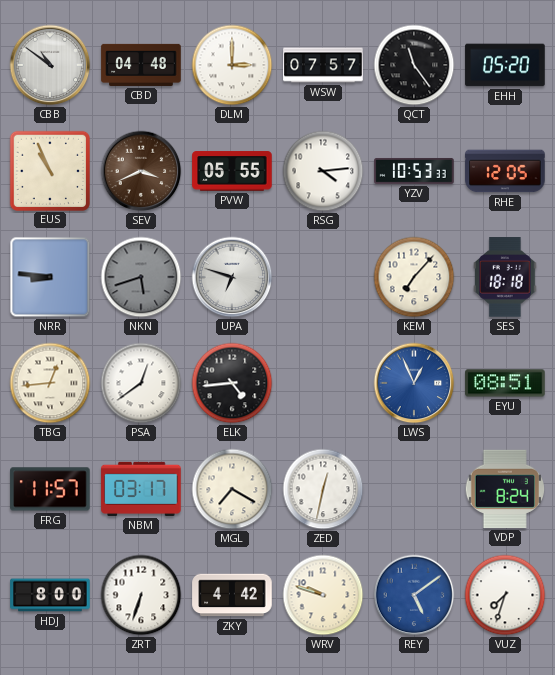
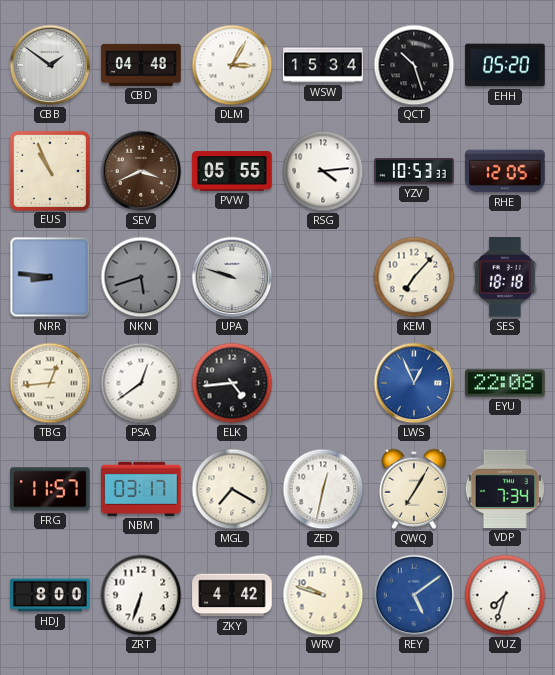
CBB: 10:51 -> 1:51 (50, 65)
DLM: 3:00 -> 3:05 (232, 65)
WSW: 07:57 -> 15:34 (323, 65)
QCT: 11:24 -> 10:27 (414, 65)
UPA: 6:48 -> 9:48 (232, 277)
EYU: 08:51 -> 22:08 (505, 383)
QWQ: none -> 7:05 (413, 489)
VDP: 8:24 -> 7:34 (505, 489)
